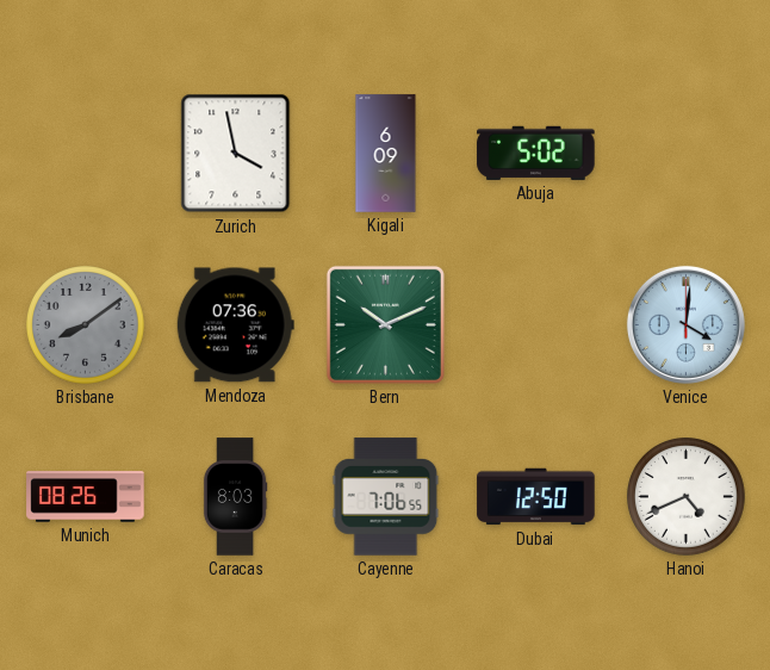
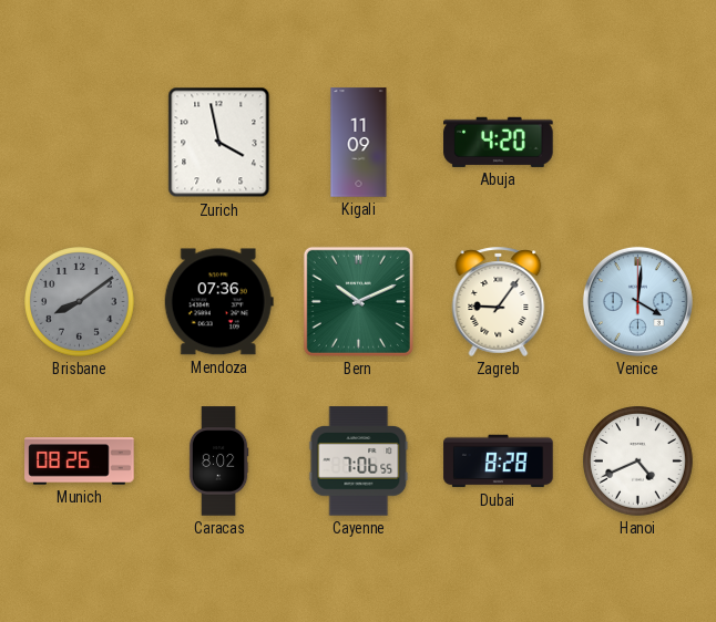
Kigali: 6:09 -> 11:09 (359, 143)
Abuja: 5:02 -> 4:20 (499, 142)
Zagreb: none -> 9:06 (499, 301)
Caracas: 8:03 -> 8:02 (218, 462)
Dubai: 12:50 -> 8:28 (499, 462)
